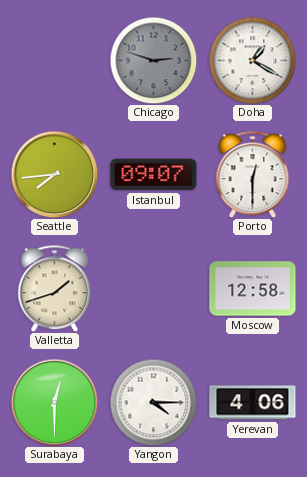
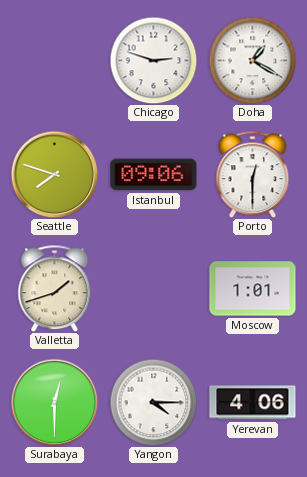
Chicago dial: grey -> white (153, 60)
Seattle: 7:44 -> 7:48 (54, 174)
Istanbul: 09:07 -> 09:06 (154, 175)
Moscow: 12:58 -> 1:01 (253, 289)
